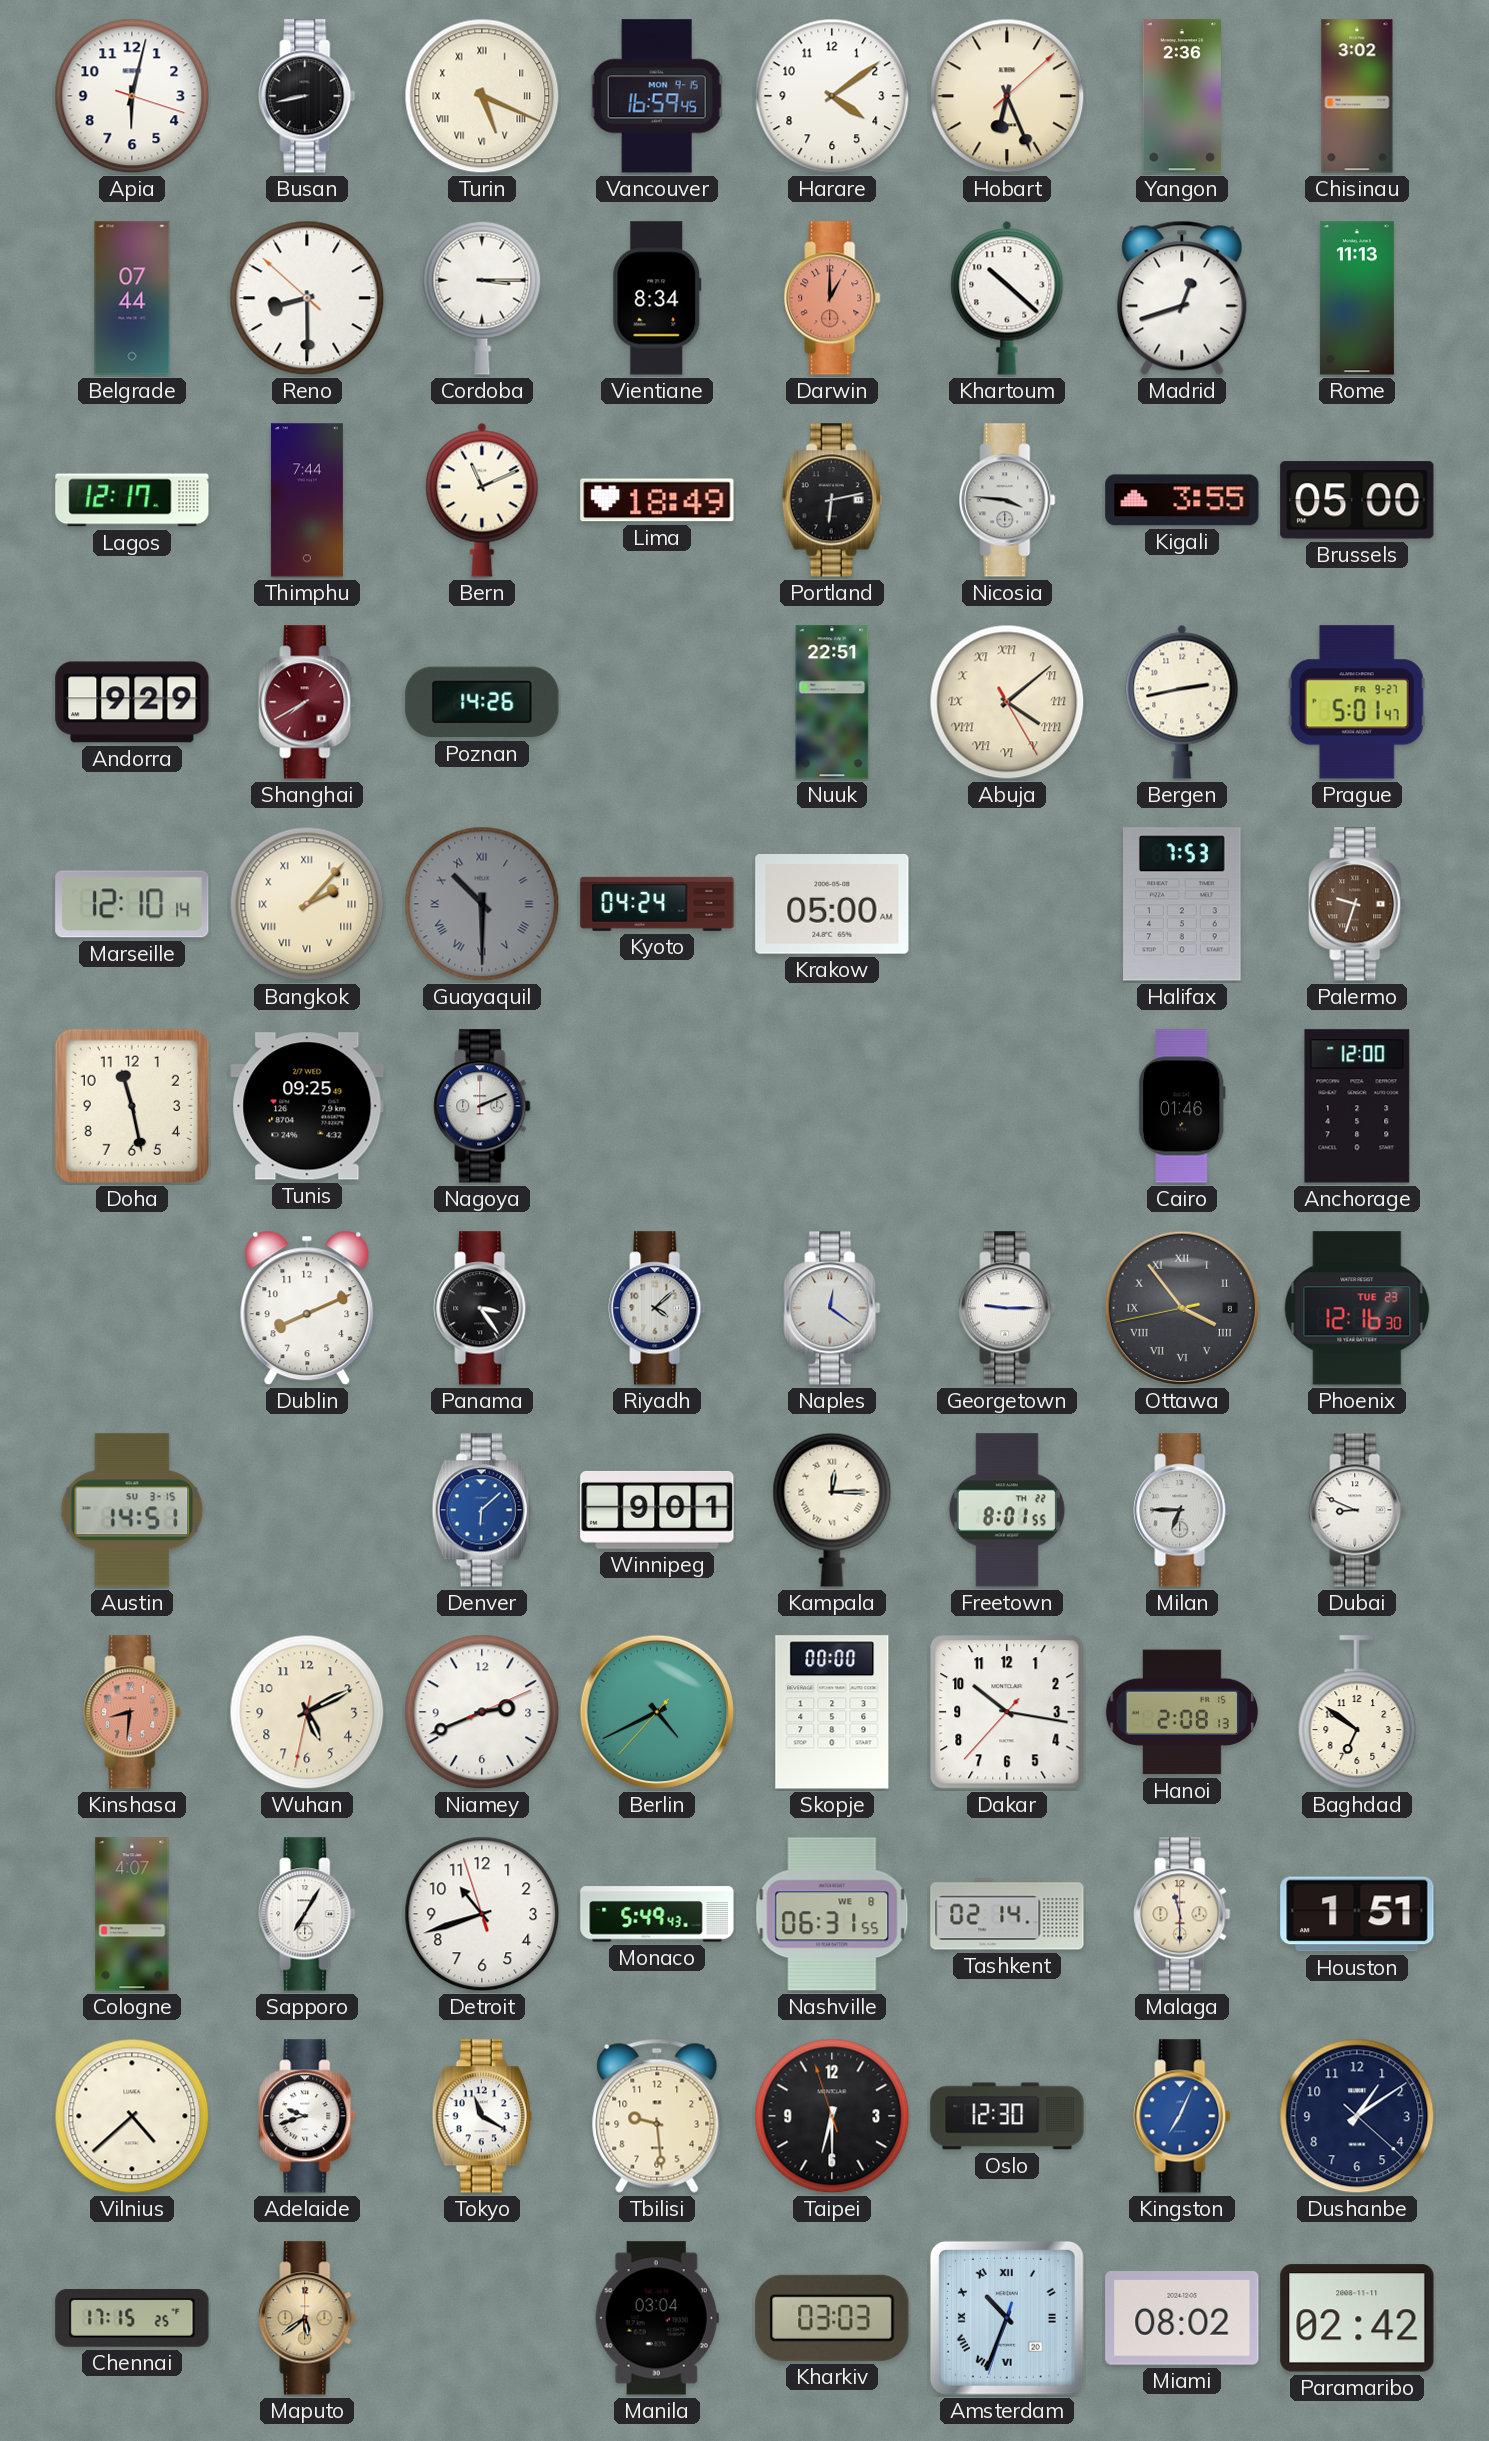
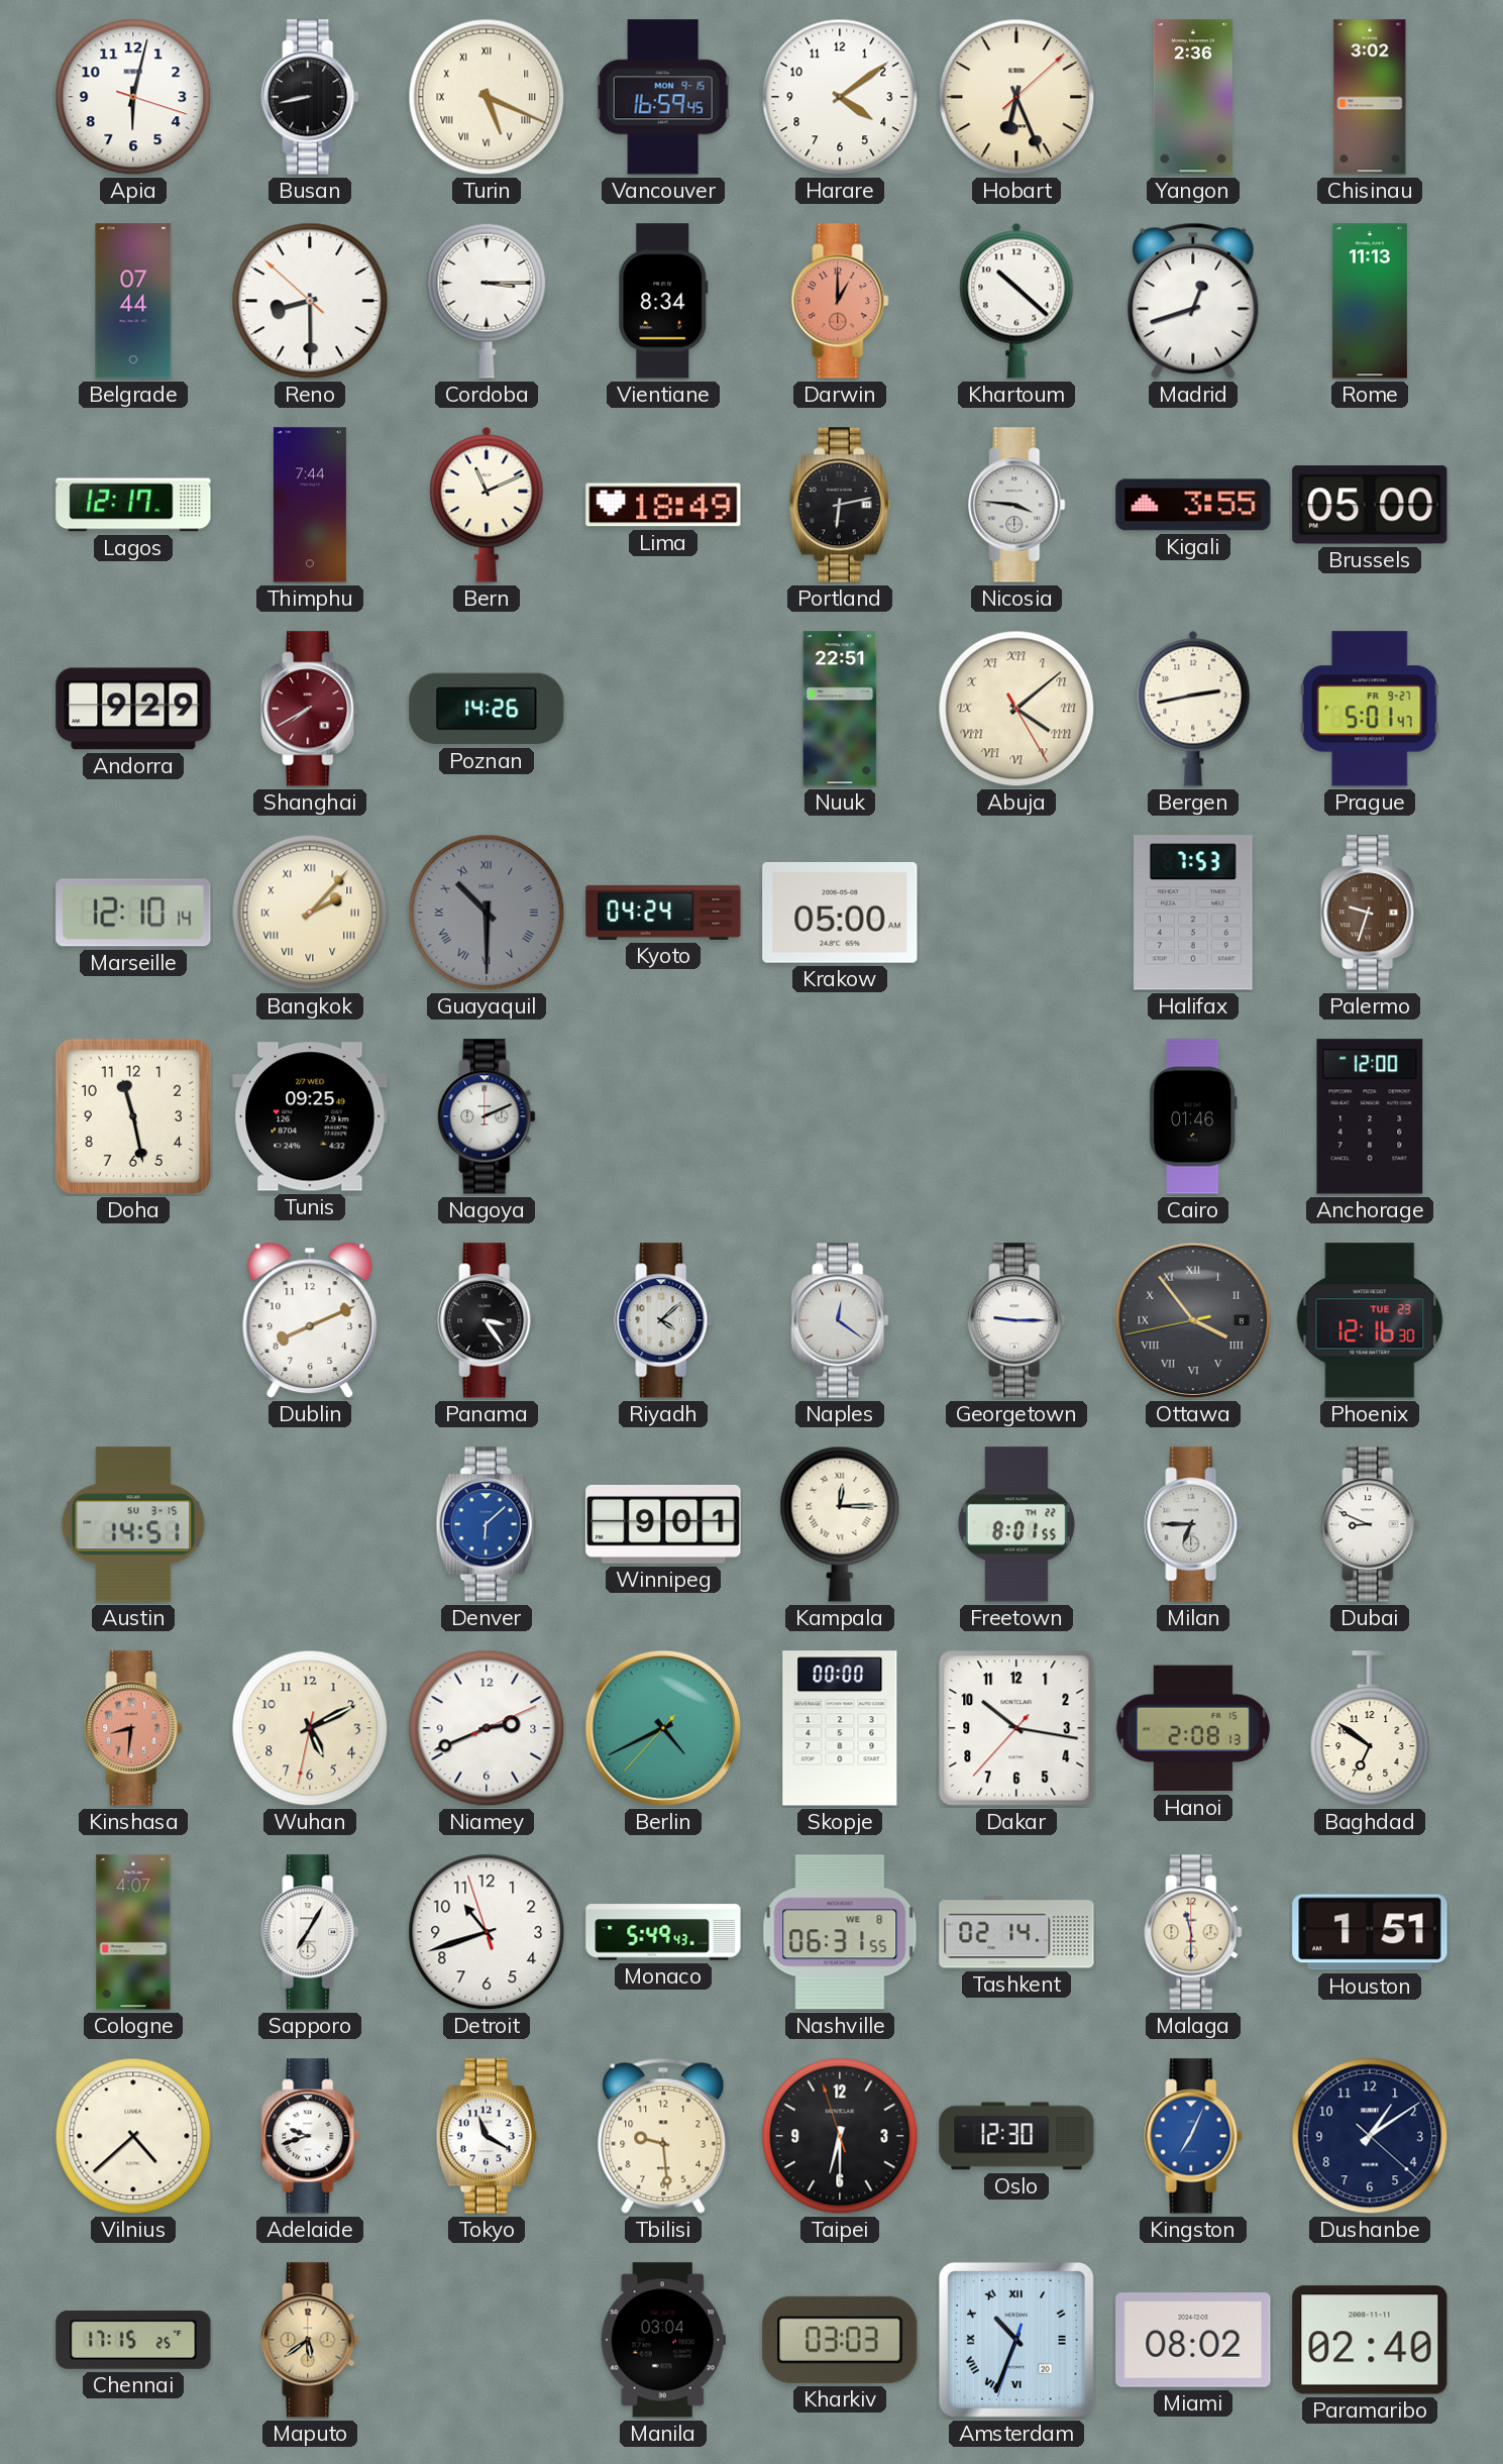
Paramaribo: 02:42 -> 02:40 (1370, 2340)
